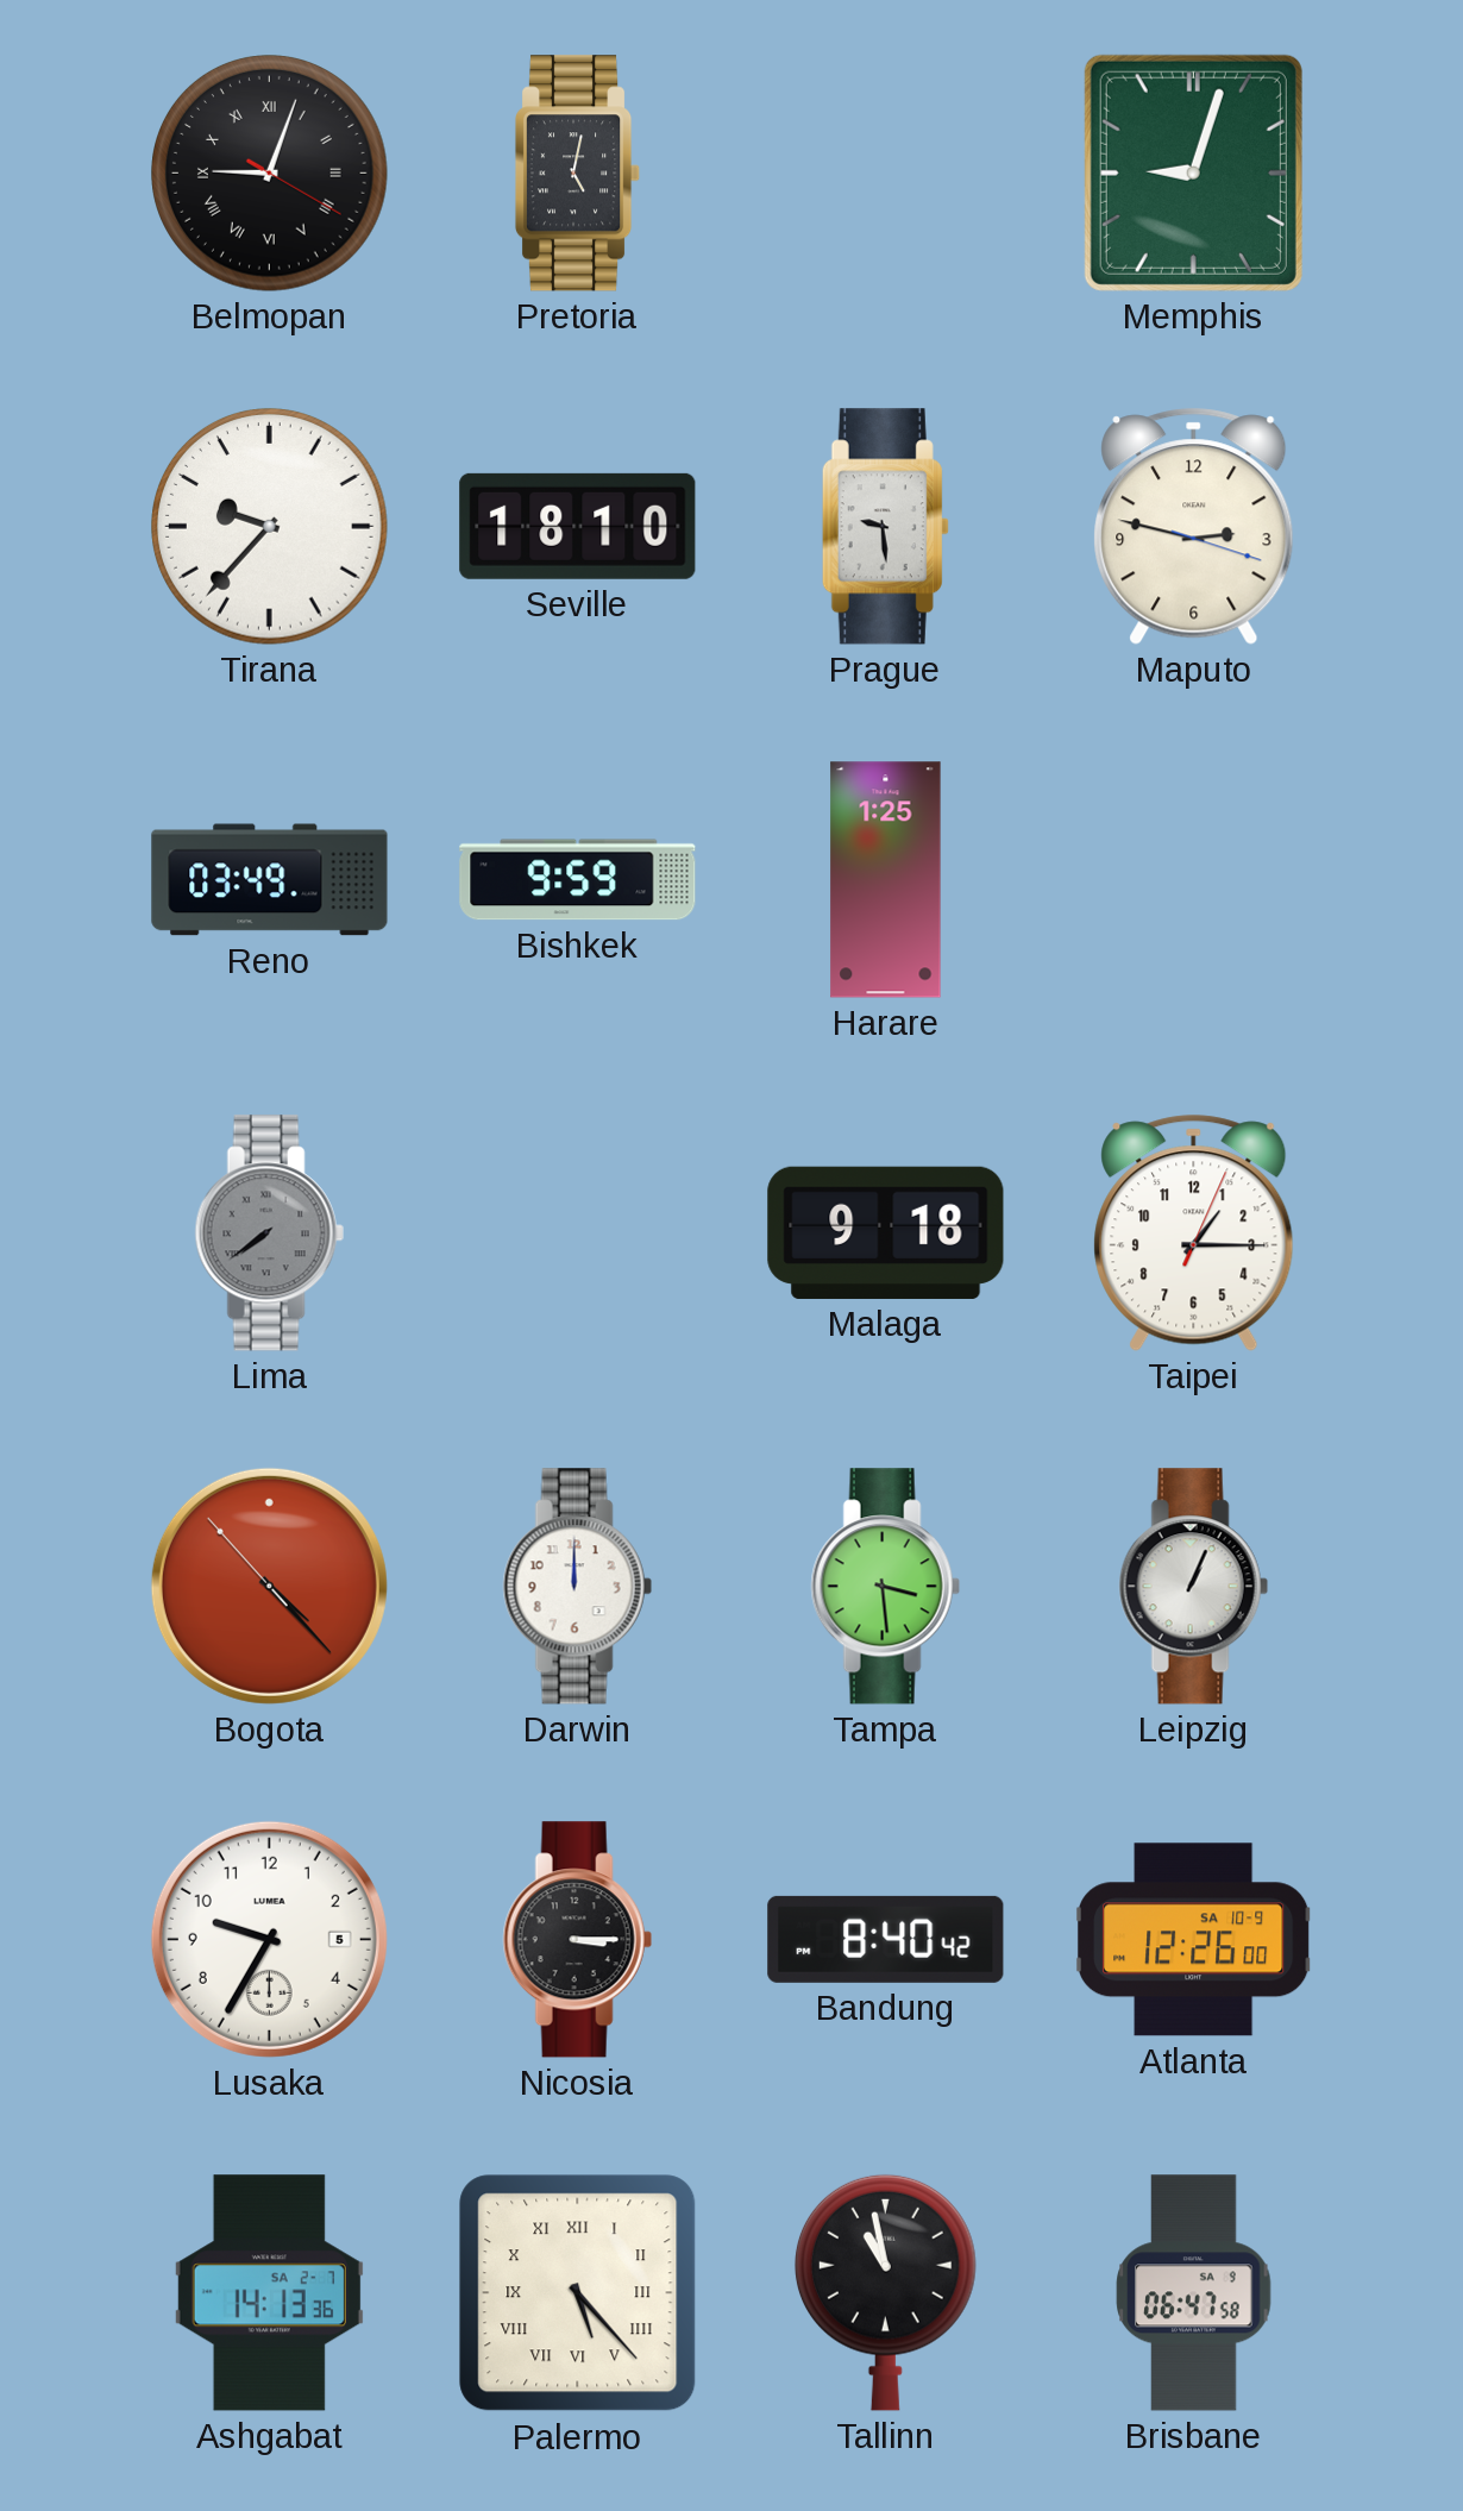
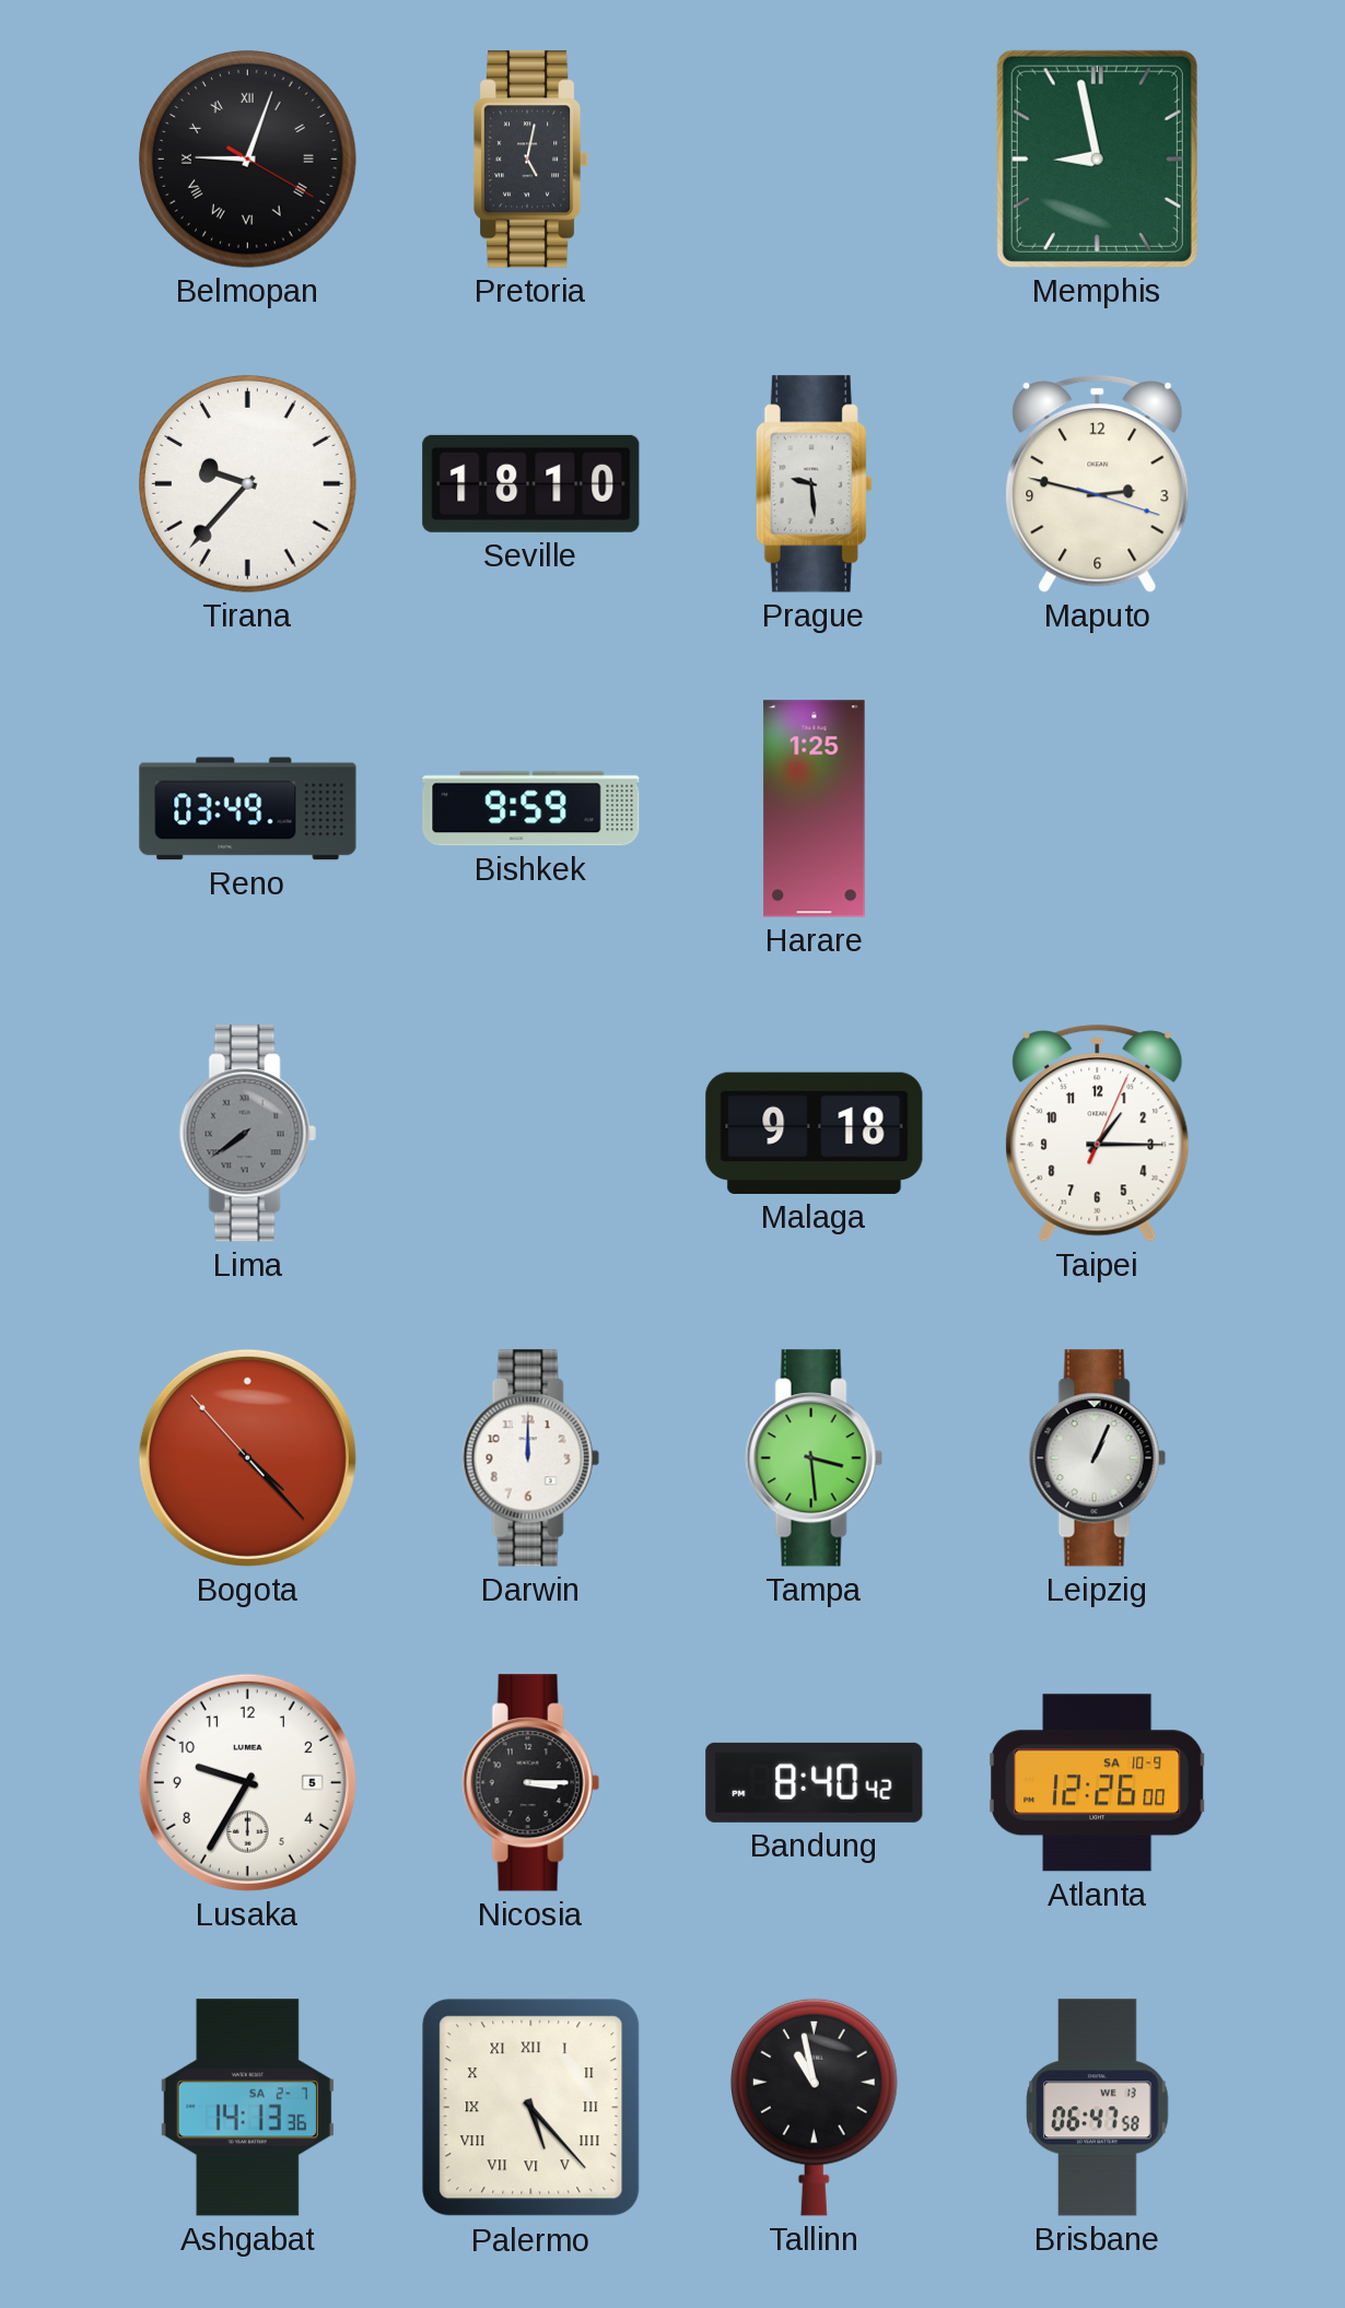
Memphis: 9:03 -> 8:58 (1097, 159)
Brisbane date: SA 9 -> WE 13 (1098, 2108)
